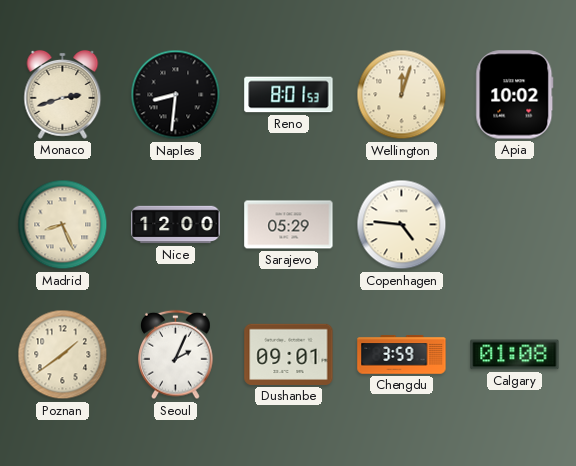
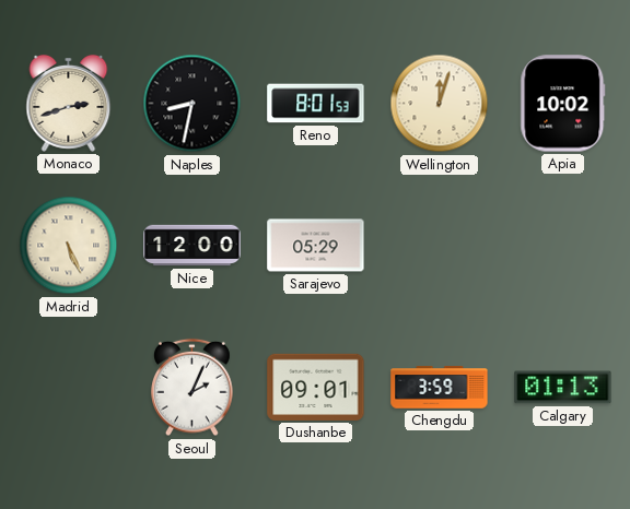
Naples: 8:31 -> 8:32 (192, 104)
Madrid: 8:26 -> 5:26 (69, 246)
Copenhagen: 4:46 -> none (402, 225)
Poznan: 1:39 -> none (63, 355)
Calgary: 01:08 -> 01:13 (563, 388)
